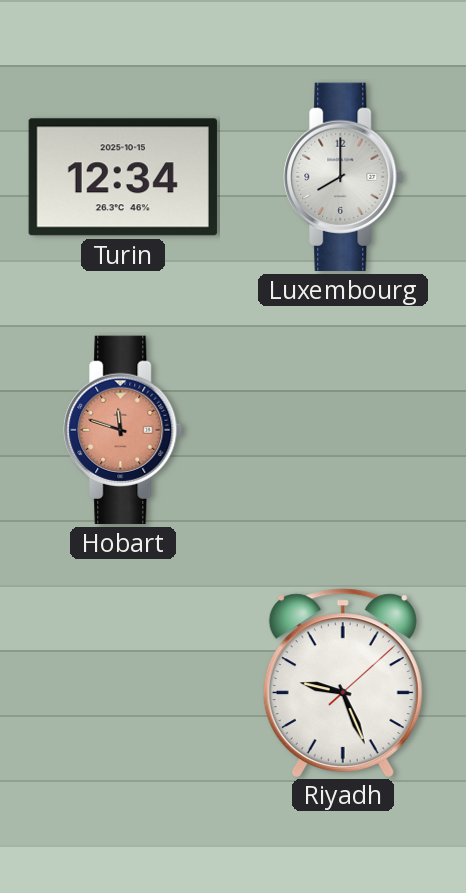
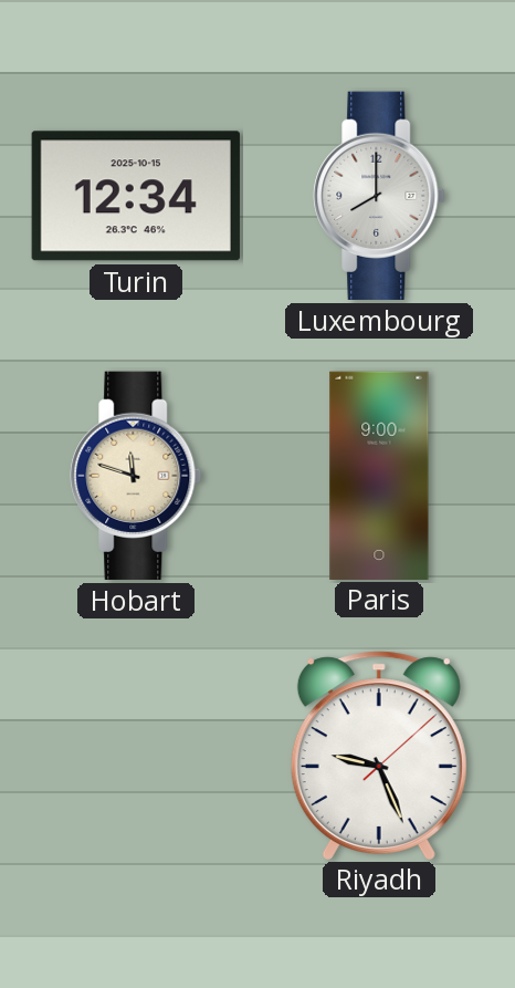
Hobart dial: salmon -> cream (136, 476)
Paris: none -> 9:00 (379, 475)
